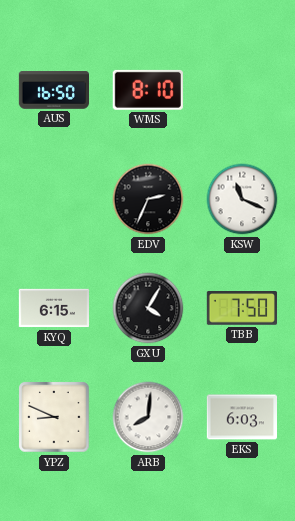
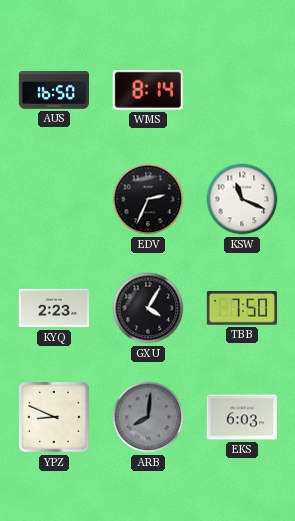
WMS: 8:10 -> 8:14 (148, 90)
KYQ: 6:15 -> 2:23 (53, 308)
ARB dial: white -> grey (148, 417)
